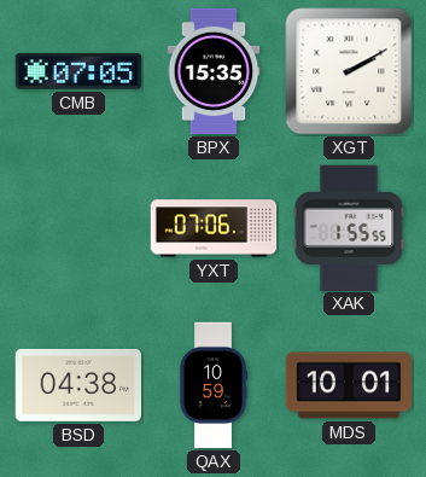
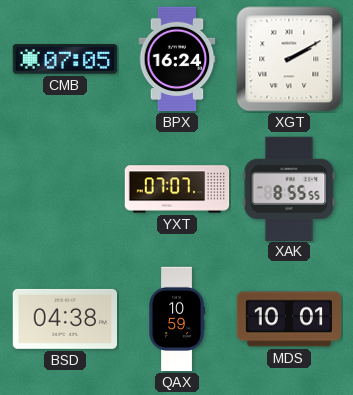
BPX: 15:35 -> 16:24 (177, 59)
YXT: 07:06 -> 07:07 (177, 189)
XAK: 1:55 -> 8:55 (289, 188)
